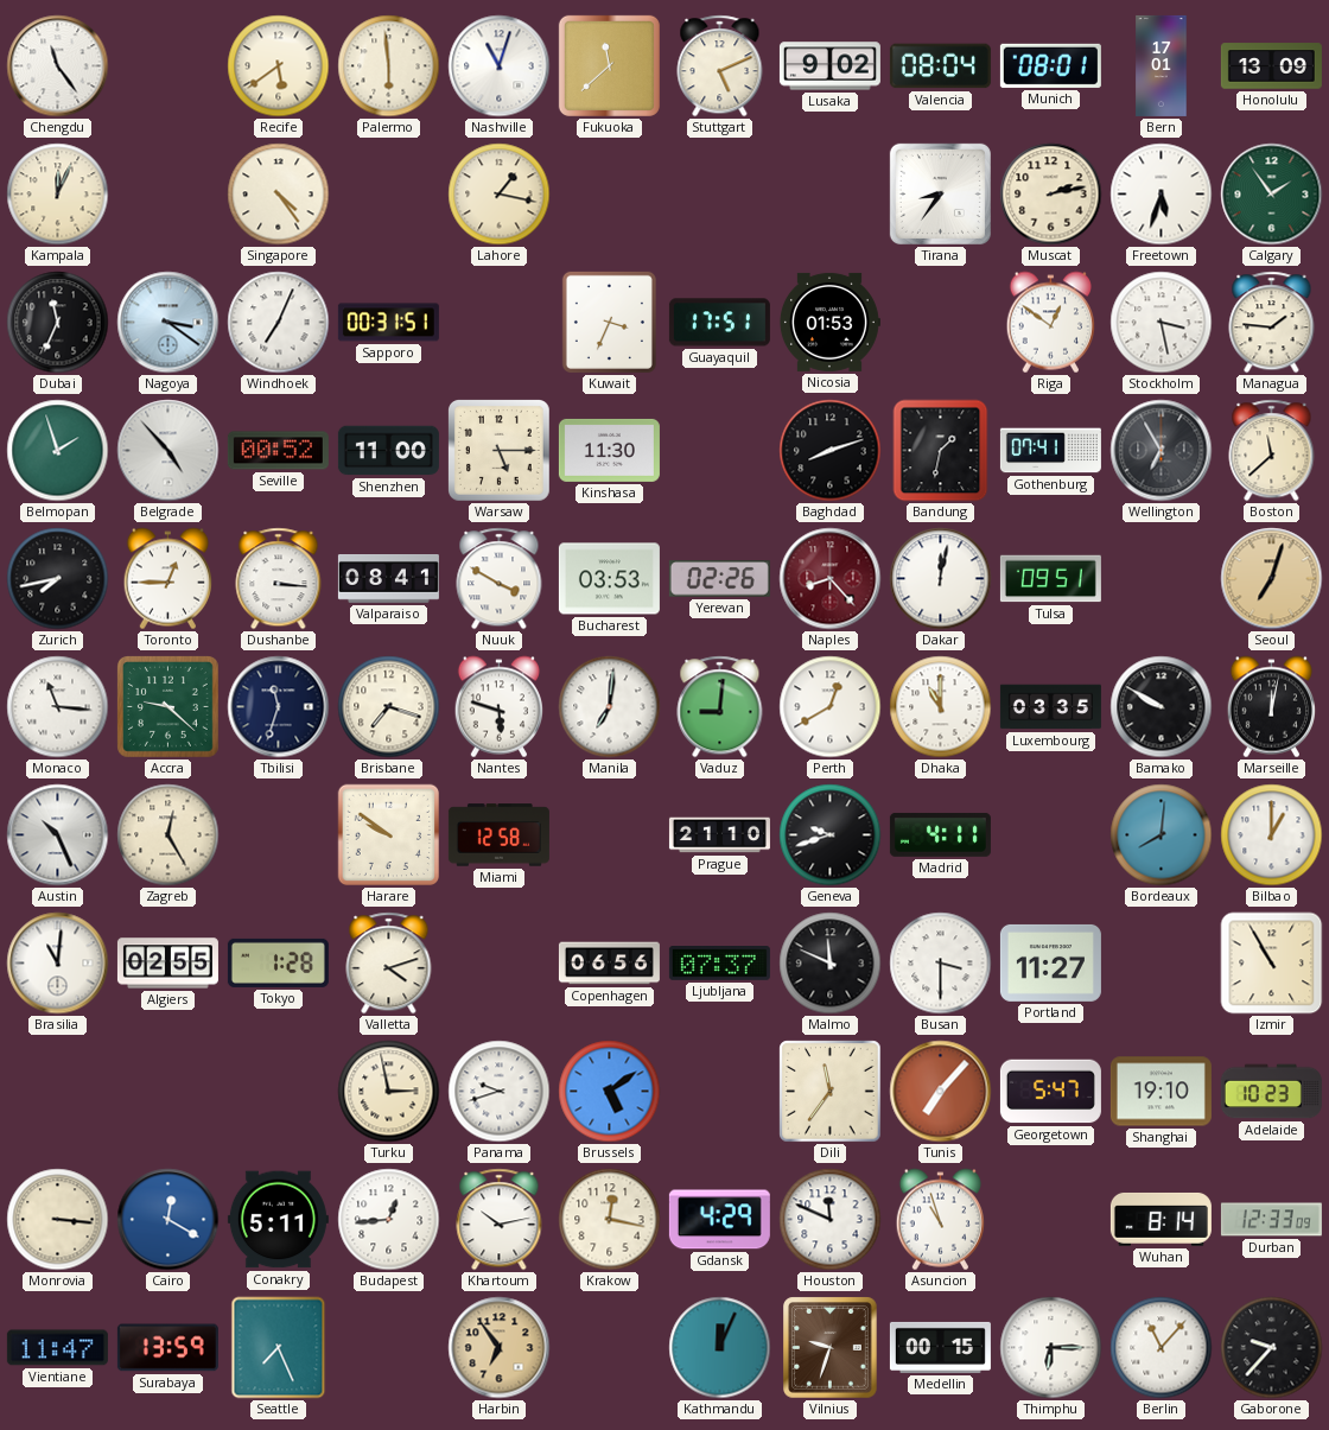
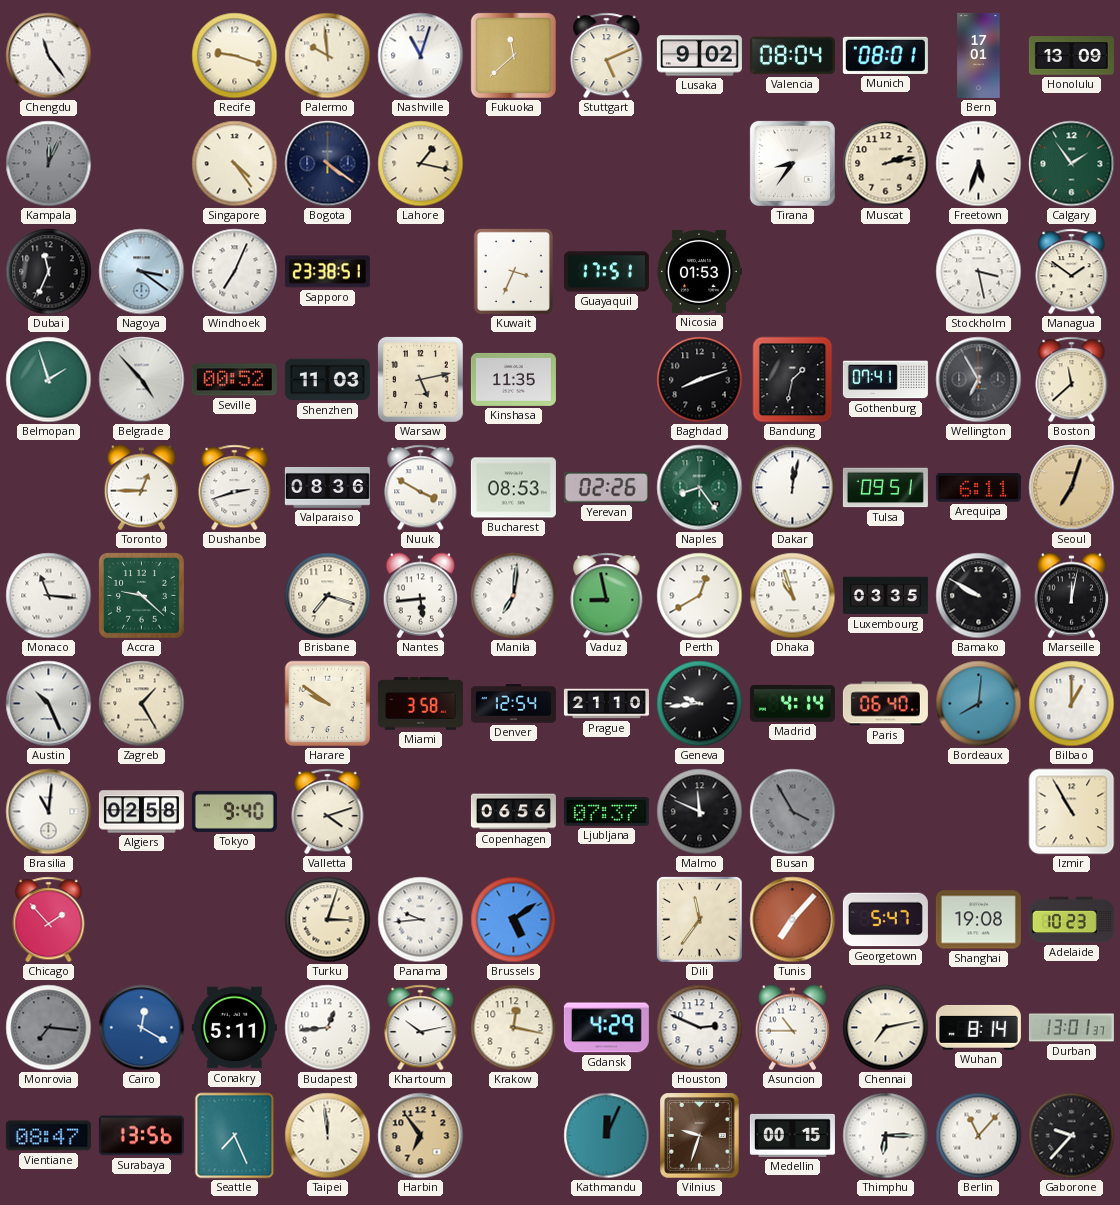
Recife: 5:39 -> 9:18 (235, 56)
Palermo: 5:59 -> 9:59 (328, 56)
Kampala dial: cream -> grey (49, 164)
Bogota: none -> 4:21 (328, 164)
Sapporo: 00:31 -> 23:38 (327, 272)
Riga: 12:51 -> none (1050, 323)
Managua: 1:46 -> 1:51 (1072, 272)
Shenzhen: 11:00 -> 11:03 (327, 380)
Warsaw: 5:15 -> 5:13 (421, 380)
Kinshasa: 11:30 -> 11:35 (513, 379)
Zurich: 7:43 -> none (58, 579)
Dushanbe: 3:16 -> 2:42 (235, 488)
Valparaiso: 08:41 -> 08:36 (327, 488)
Bucharest: 03:53 -> 08:53 (513, 488)
Naples: 8:23 -> 8:24 (700, 488)
Naples dial: burgundy -> green (700, 488)
Arequipa: none -> 6:11 (978, 488)
Tbilisi: 11:33 -> none (279, 707)
Nantes: 5:48 -> 5:44 (420, 596)
Vaduz: 9:01 -> 8:58 (607, 596)
Dhaka: 11:00 -> 10:57 (793, 596)
Zagreb: 12:25 -> 1:25 (142, 704)
Miami: 12:58 -> 3:58 (420, 704)
Denver: none -> 12:54 (513, 704)
Geneva: 9:42 -> 9:44 (700, 704)
Madrid: 4:11 -> 4:14 (792, 703)
Paris: none -> 06:40 (885, 704)
Algiers: 02:55 -> 02:58 (141, 812)
Tokyo: 1:28 -> 9:40 (234, 811)
Busan: 3:30 -> 3:55 (793, 812)
Busan dial: white -> grey (793, 812)
Portland: 11:27 -> none (1050, 962)
Chicago: none -> 1:53 (49, 920)
Turku: 2:58 -> 3:03 (328, 920)
Panama: 9:42 -> 9:44 (421, 920)
Shanghai: 19:10 -> 19:08 (978, 920)
Monrovia: 3:16 -> 7:16 (49, 1028)
Monrovia dial: cream -> grey (49, 1028)
Houston: 11:49 -> 2:49 (700, 1028)
Asuncion: 10:57 -> 10:45 (792, 1028)
Chennai: none -> 7:13 (886, 1028)
Durban: 12:33 -> 13:01 (1071, 1028)
Vientiane: 11:47 -> 08:47 (48, 1136)
Surabaya: 13:59 -> 13:56 (141, 1136)
Taipei: none -> 11:59 (328, 1136)
